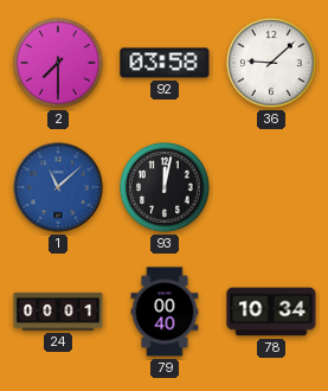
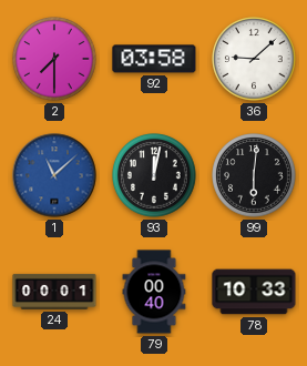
99: none -> 6:01 (254, 175)
78: 10:34 -> 10:33 (254, 292)
